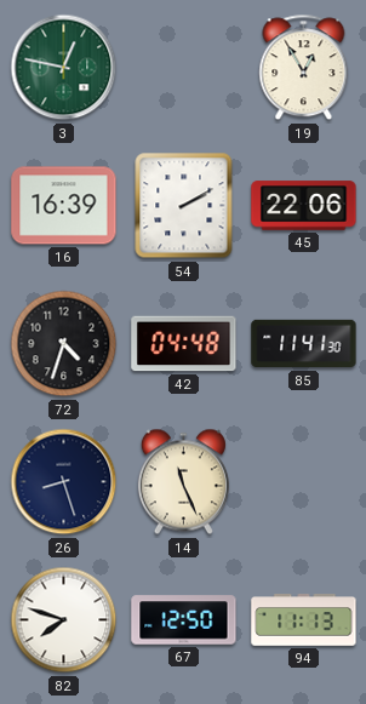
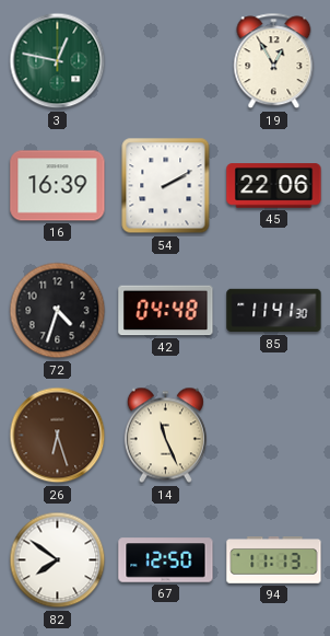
26: 8:27 -> 6:27 (58, 436)
26 dial: navy -> brown (58, 436)
82: 7:48 -> 7:51 (58, 560)
